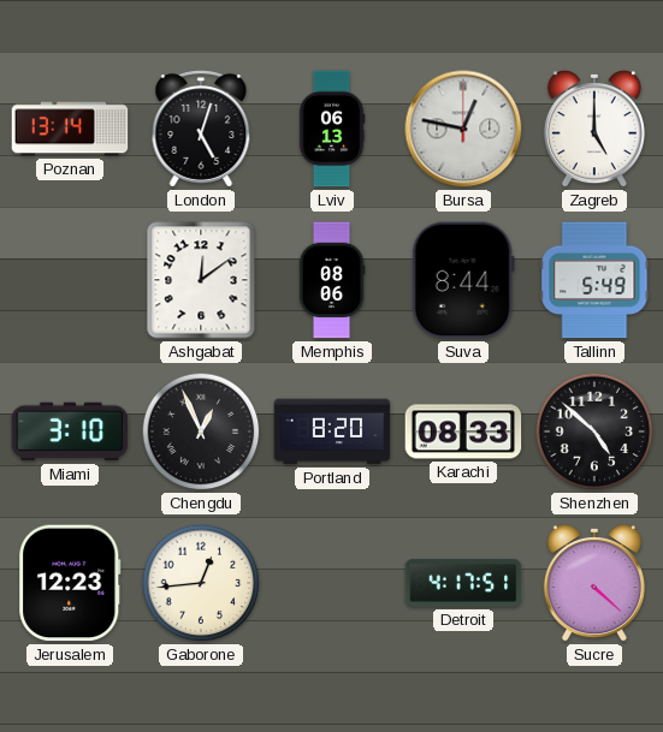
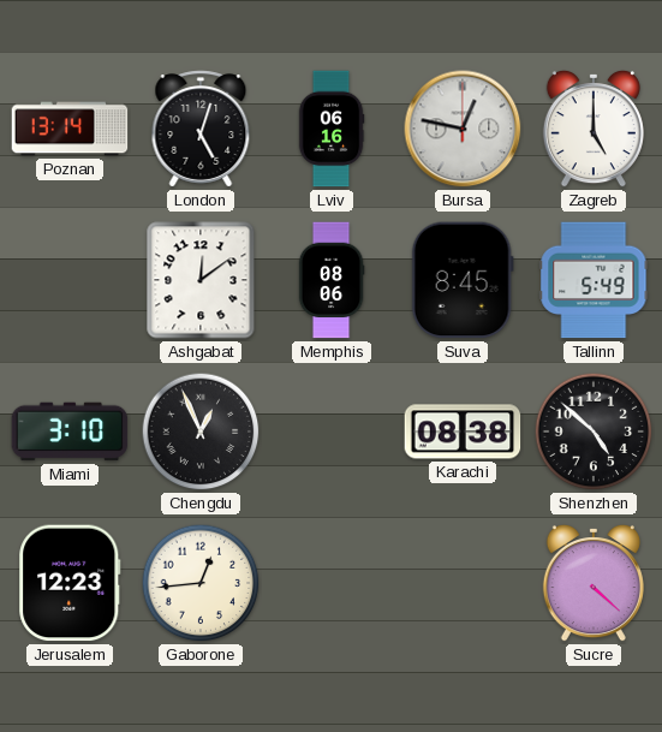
Lviv: 06:13 -> 06:16 (332, 129)
Suva: 8:44 -> 8:45 (463, 280)
Portland: 8:20 -> none (332, 432)
Karachi: 08:33 -> 08:38 (463, 432)
Detroit: 4:17 -> none (463, 583)
